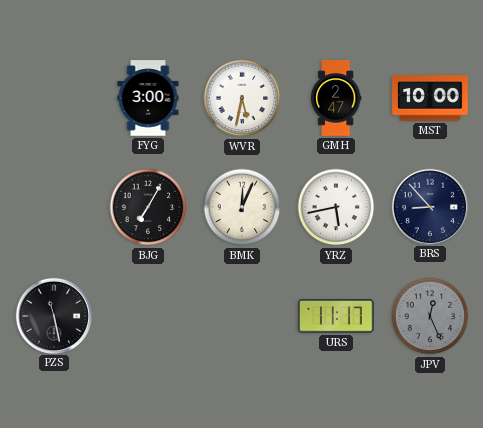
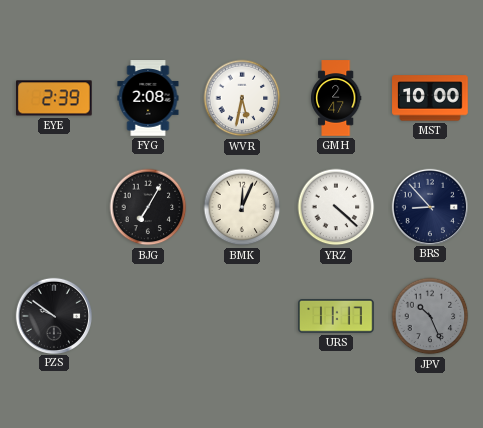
EYE: none -> 2:39 (55, 98)
FYG: 3:00 -> 2:08 (148, 98)
YRZ: 5:43 -> 4:22 (336, 207)
PZS: 11:28 -> 9:51 (53, 315)
JPV: 12:26 -> 10:26 (430, 316)
